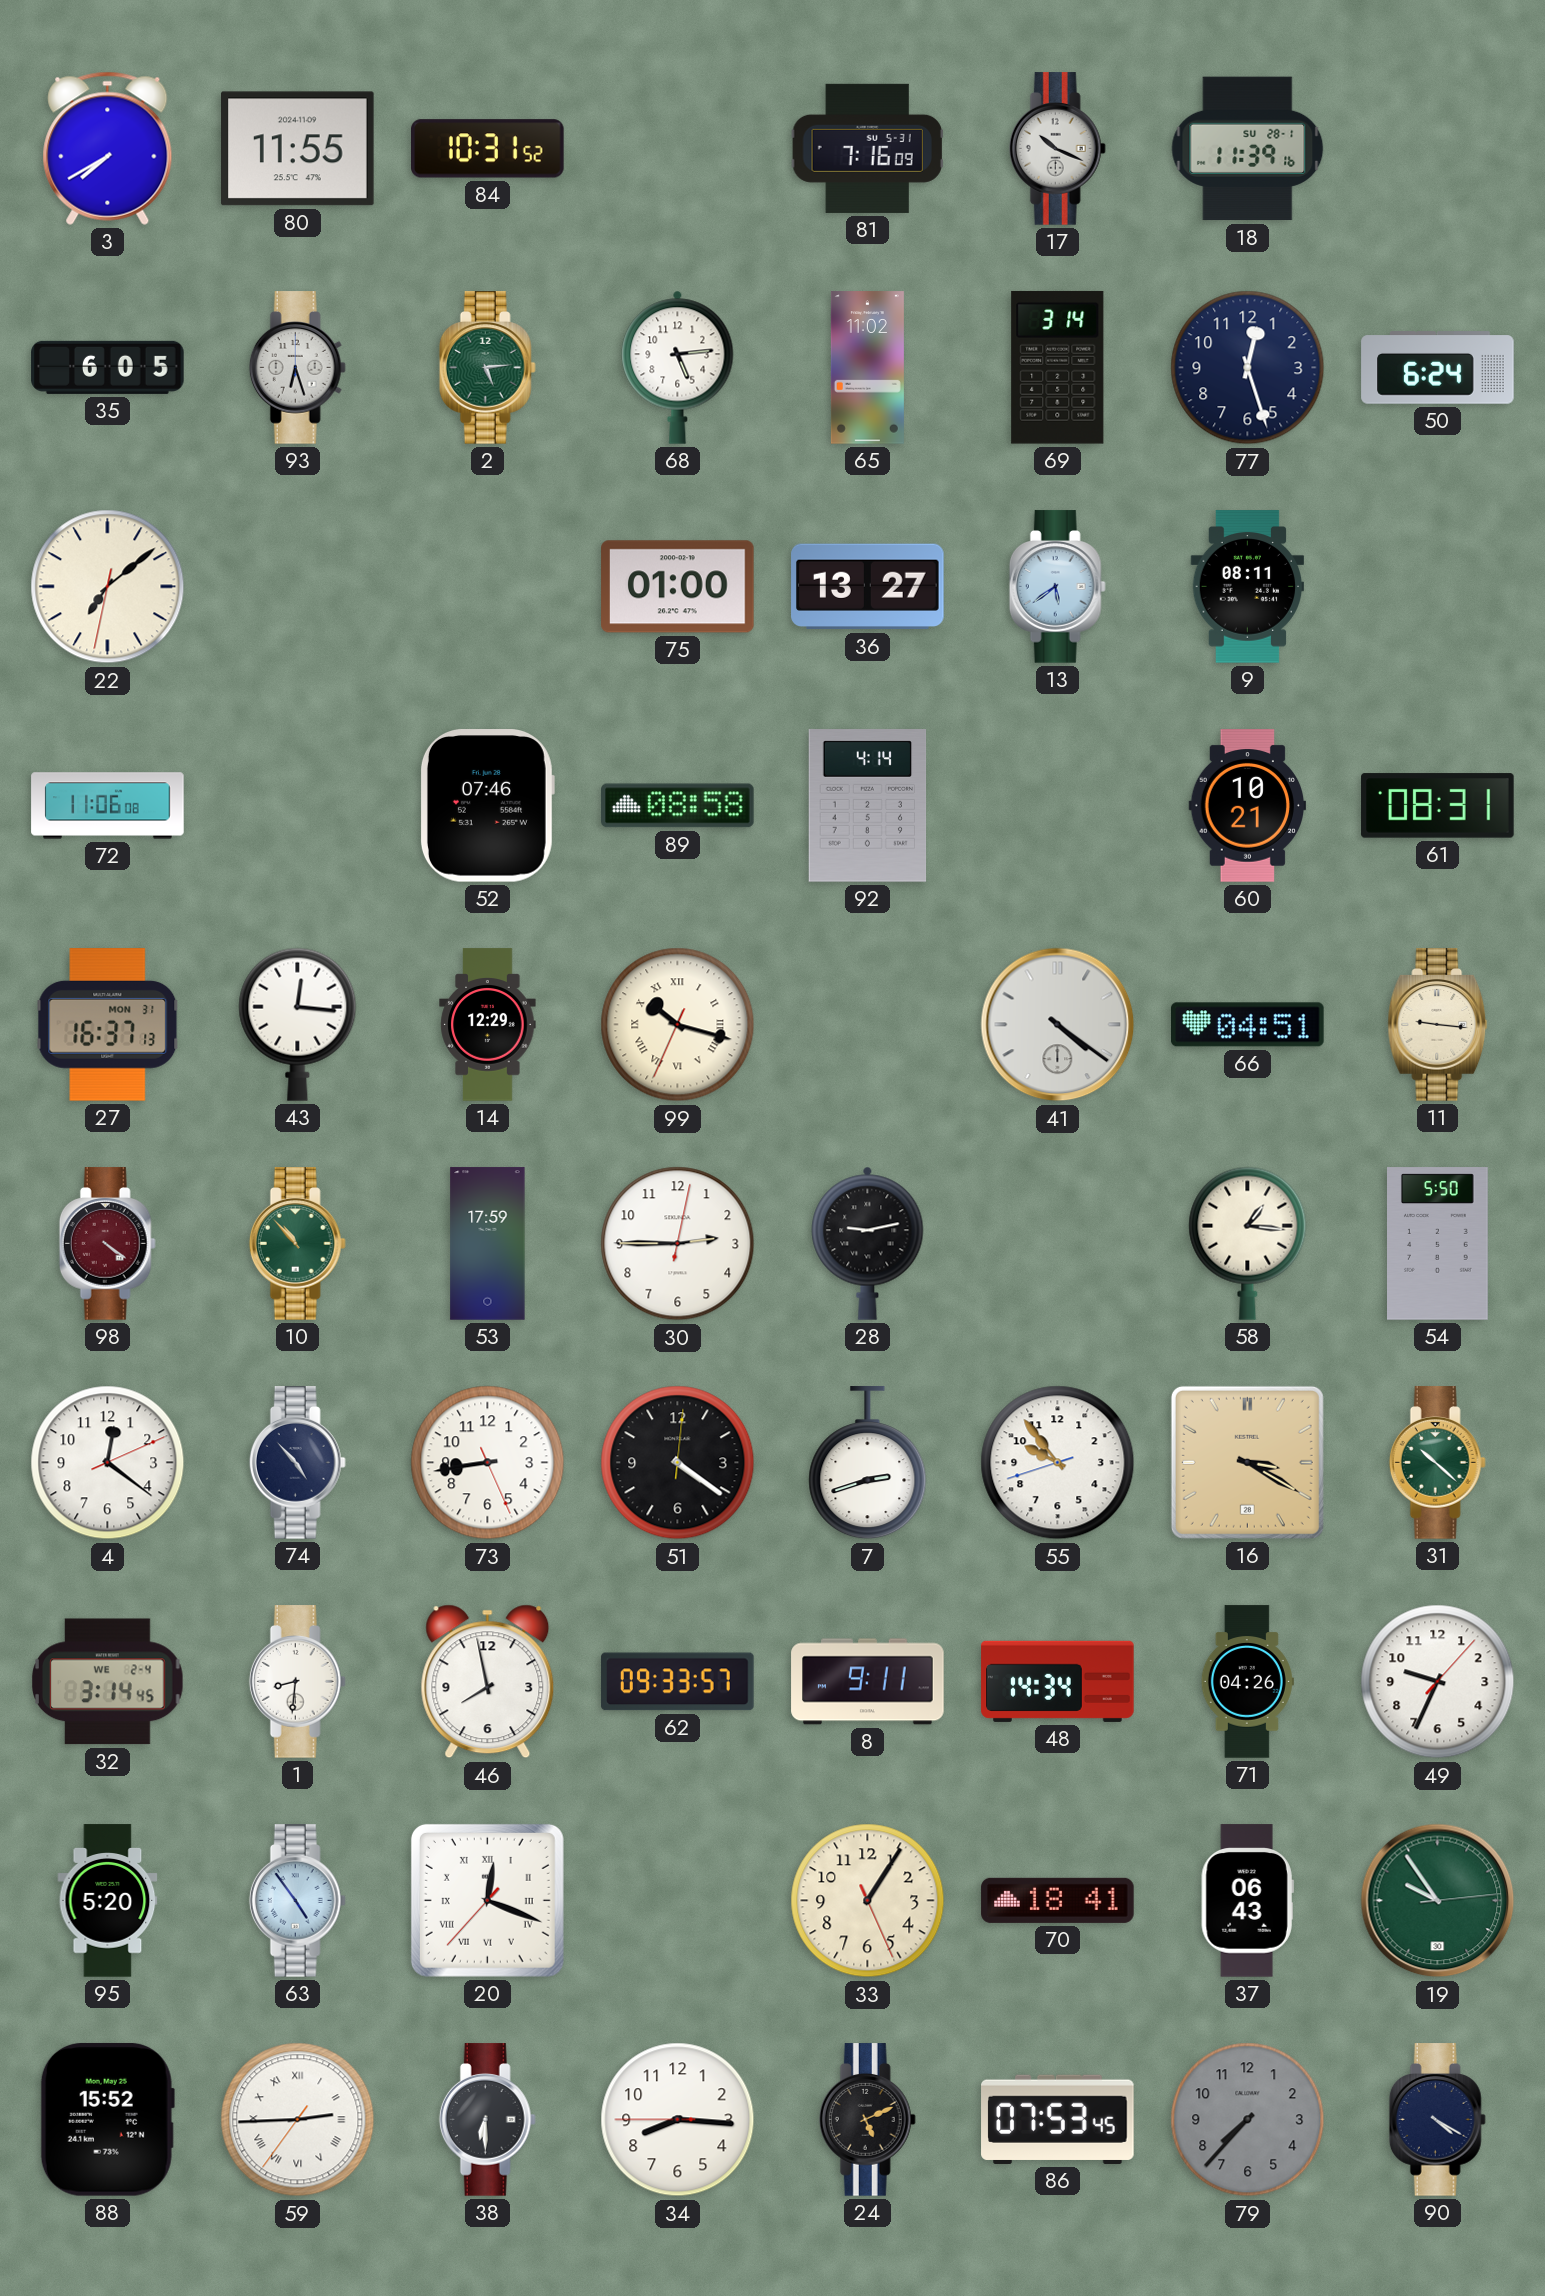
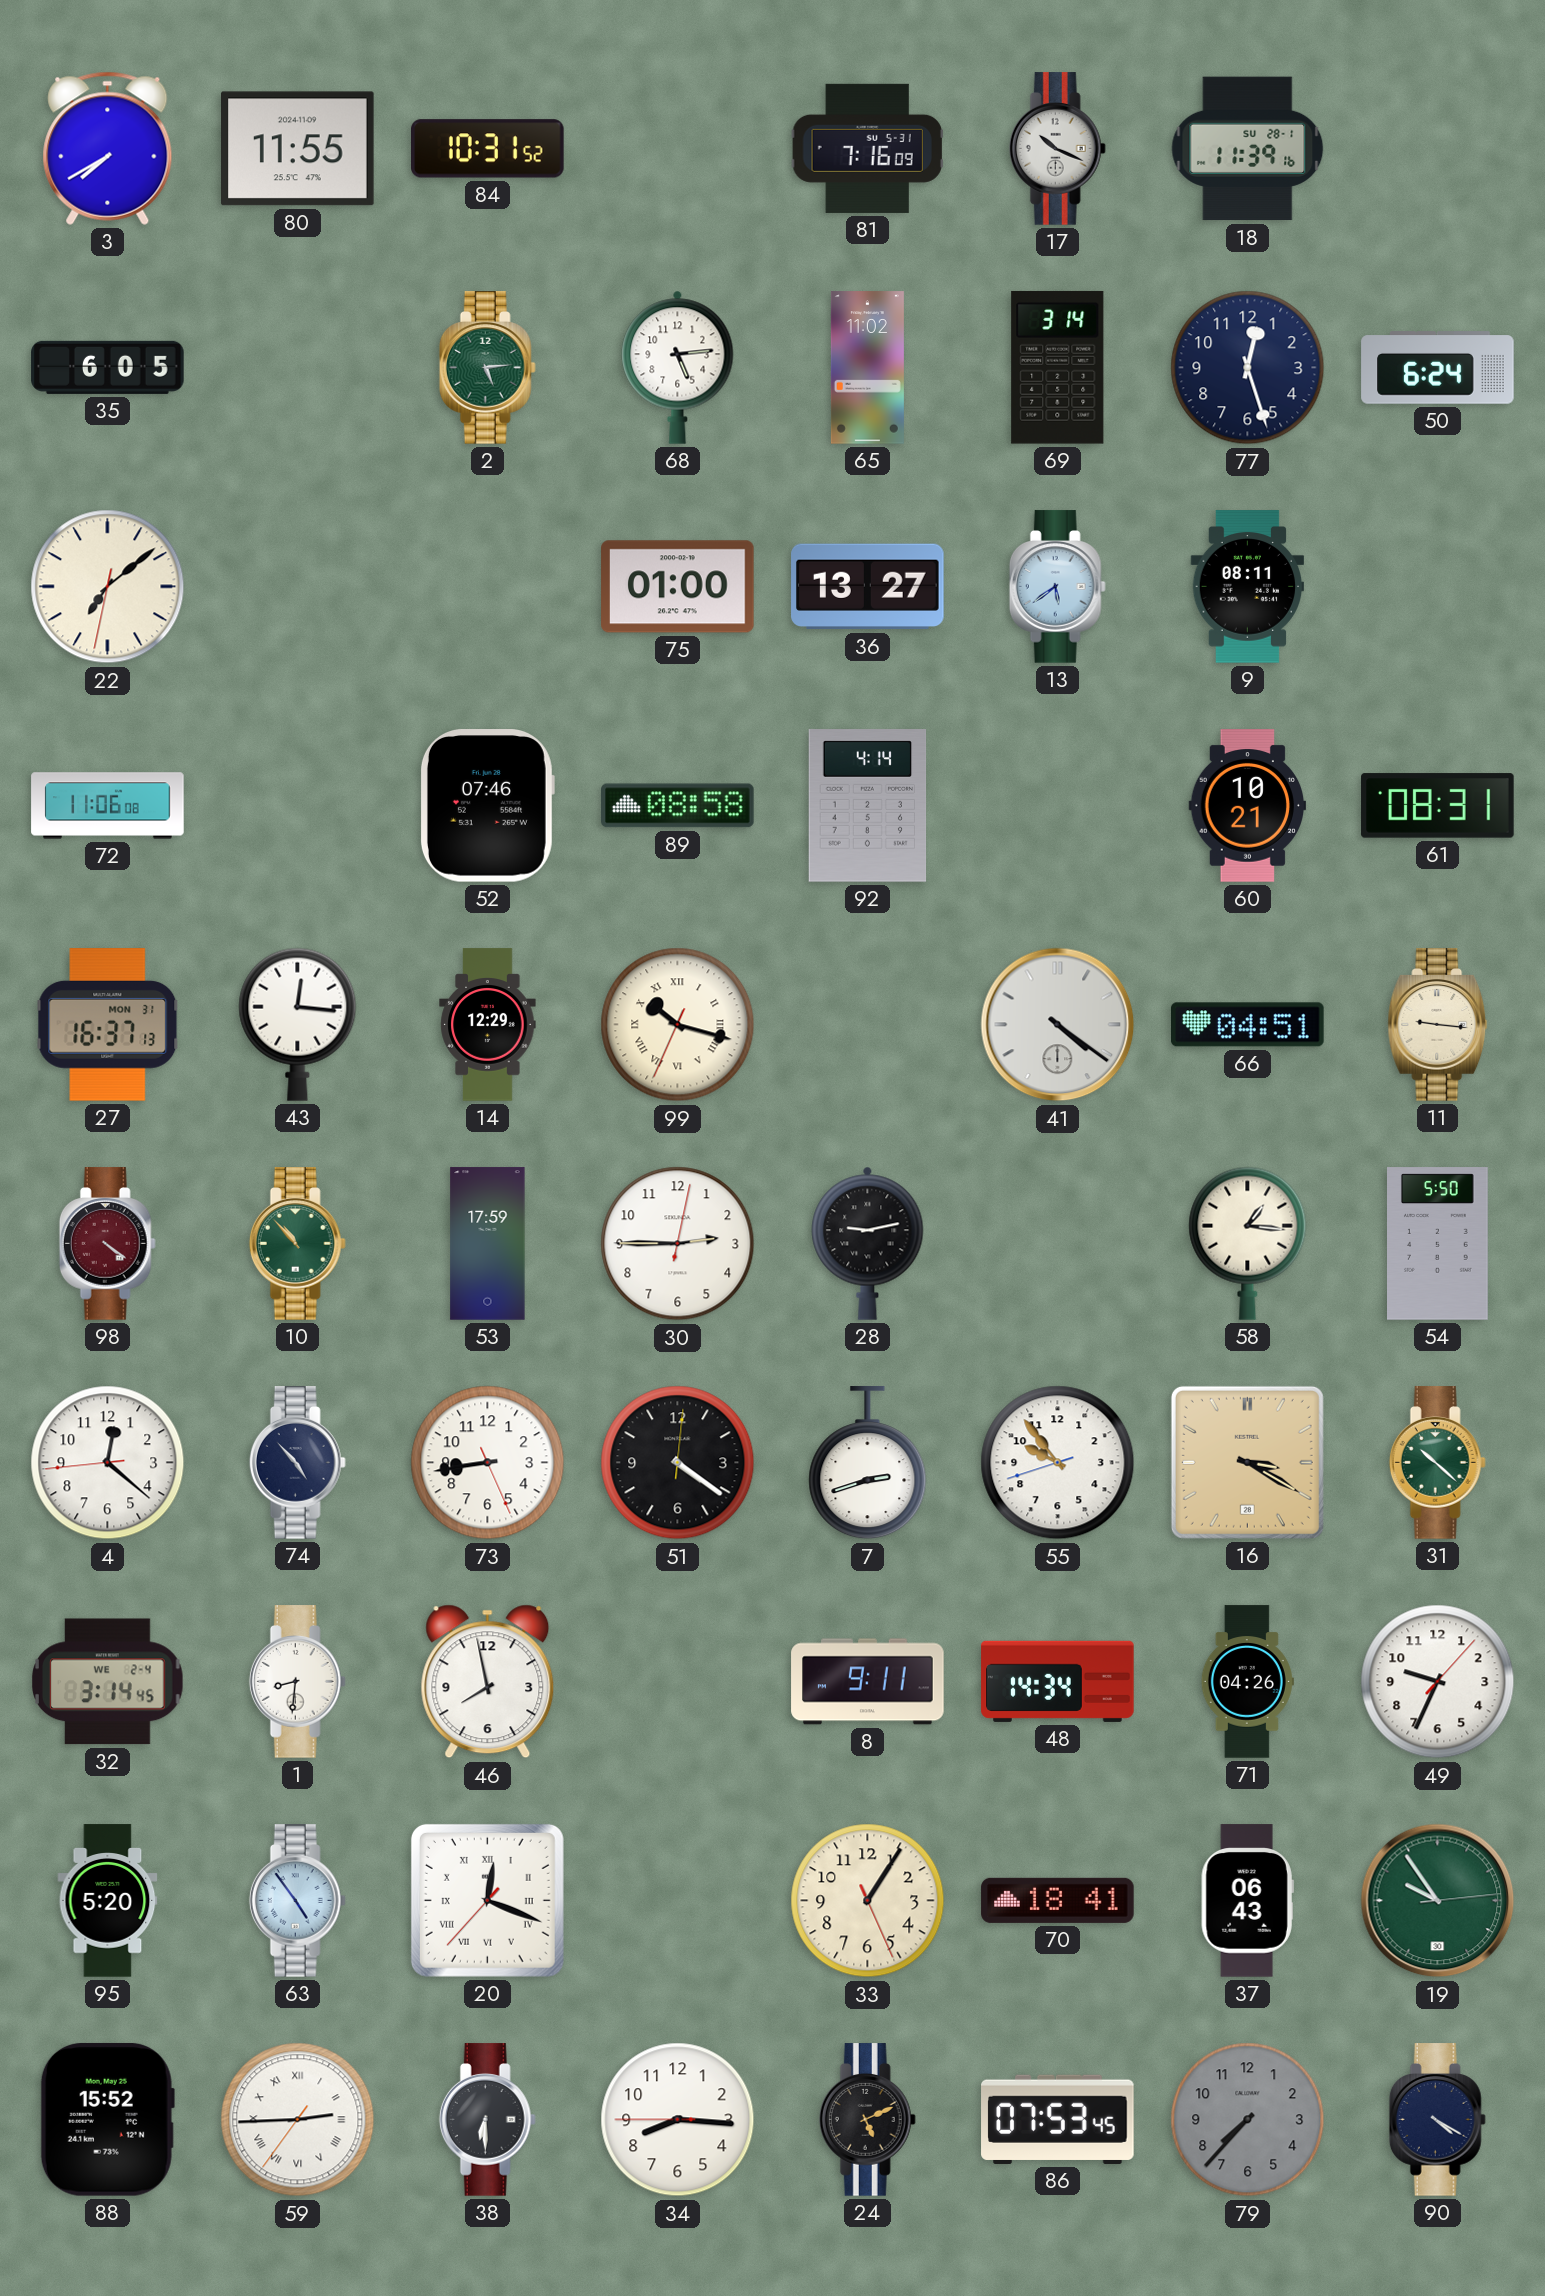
93: 6:27 -> none (297, 368)
4: 12:21:11 -> 12:21:44 (108, 1463)
62: 09:33 -> none (678, 1682)
